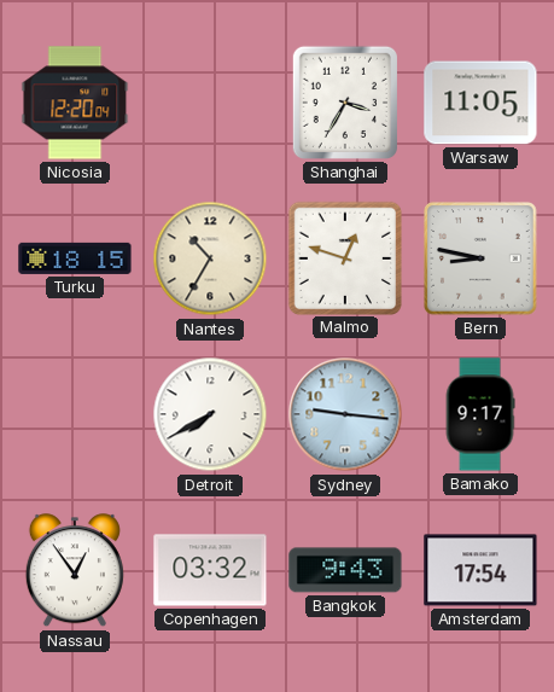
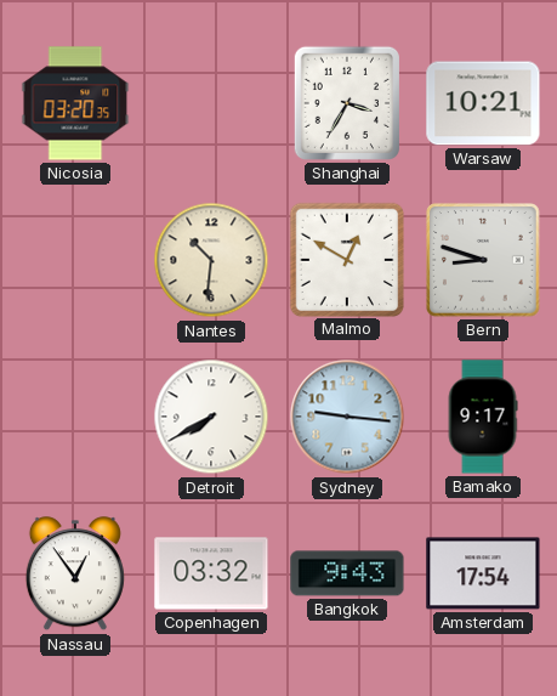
Nicosia: 12:20 -> 03:20 (75, 103)
Warsaw: 11:05 -> 10:21 (483, 103)
Turku: 18:15 -> none (75, 258)
Nantes: 10:35 -> 10:31 (211, 260)
Malmo: 12:48 -> 12:50 (346, 259)
Bern: 8:47 -> 8:48 (484, 261)
